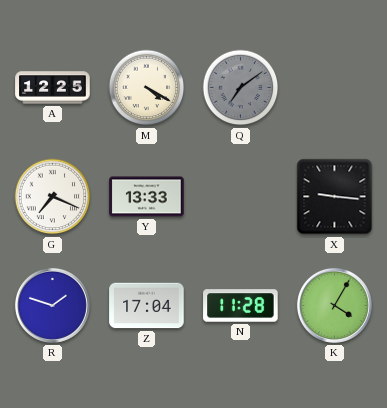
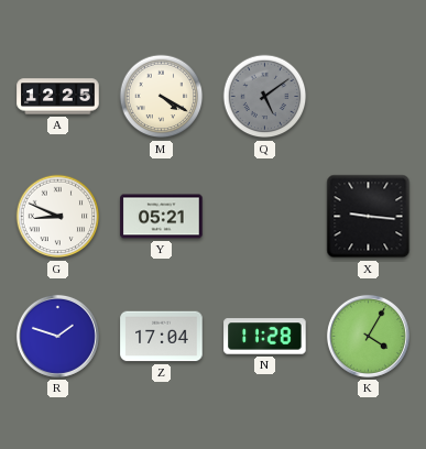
Q: 7:09 -> 5:09 (265, 97)
G: 7:19 -> 8:49 (58, 217)
Y: 13:33 -> 05:21 (162, 217)
